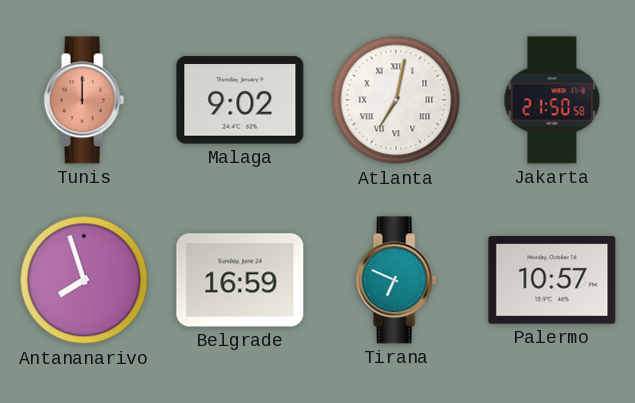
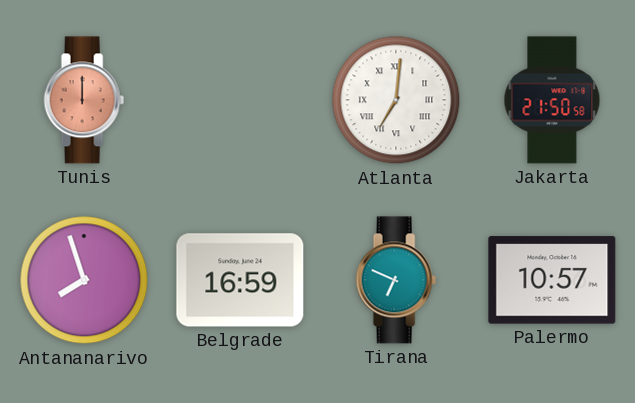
Malaga: 9:02 -> none (240, 100)
Atlanta: 7:02 -> 7:01 (396, 100)
